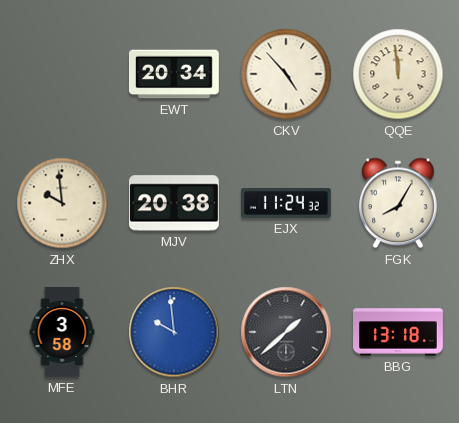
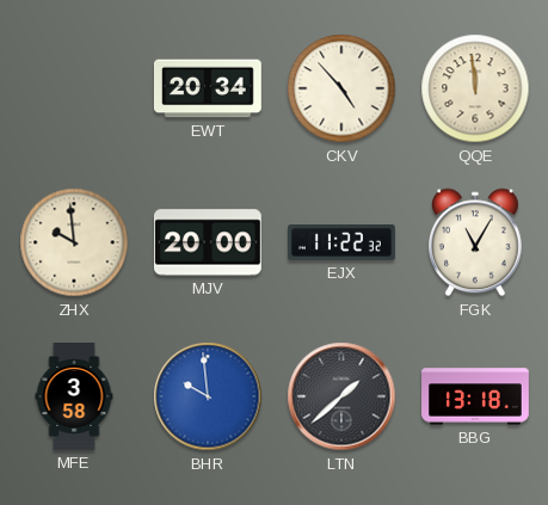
MJV: 20:38 -> 20:00 (208, 242)
EJX: 11:24 -> 11:22 (341, 244)
FGK: 8:05 -> 11:05 (476, 242)
